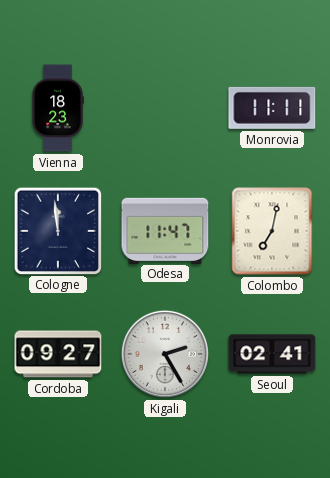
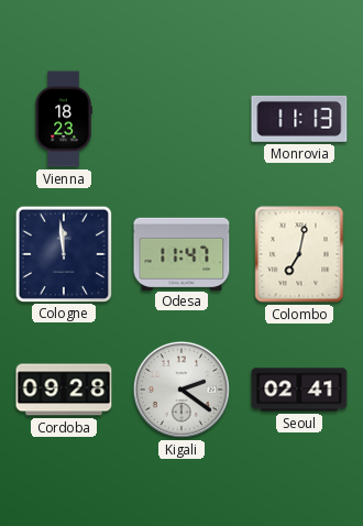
Monrovia: 11:11 -> 11:13 (299, 119)
Cordoba: 09:27 -> 09:28 (64, 390)
Kigali: 2:25 -> 2:21 (182, 390)
